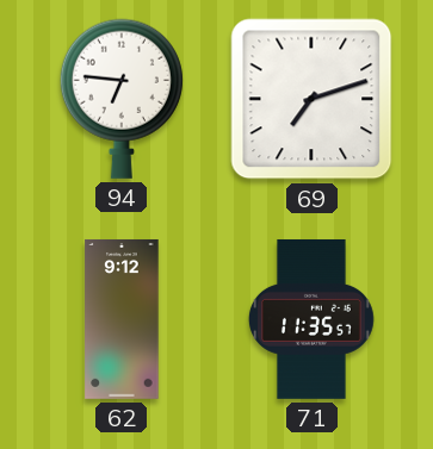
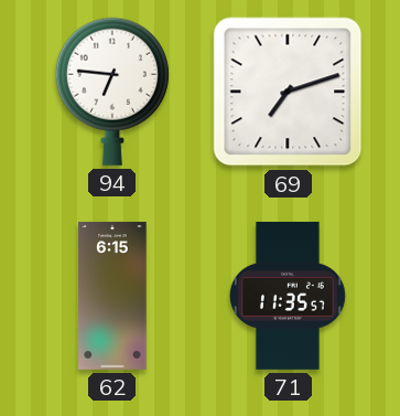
62: 9:12 -> 6:15 (112, 296)
